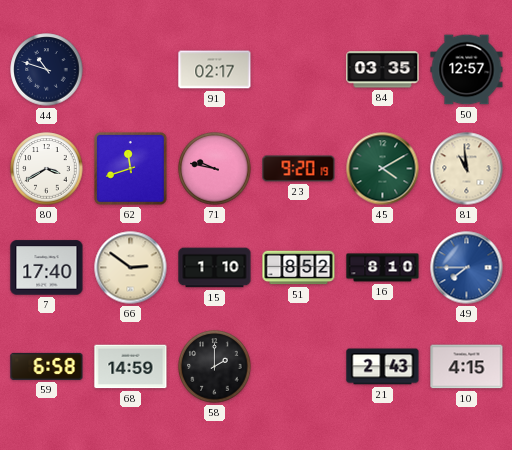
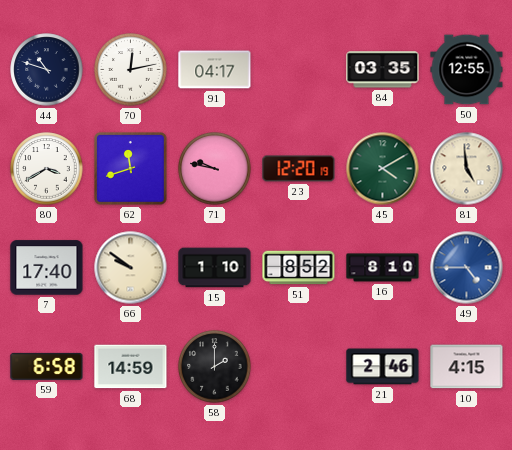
70: none -> 12:13 (131, 70)
91: 02:17 -> 04:17 (215, 70)
50: 12:57 -> 12:55 (467, 70)
23: 9:20 -> 12:20 (299, 169)
81: 10:59 -> 4:59 (467, 169)
66: 2:51 -> 9:51 (131, 268)
49: 7:45 -> 4:45 (467, 268)
21: 2:43 -> 2:46 (383, 367)
